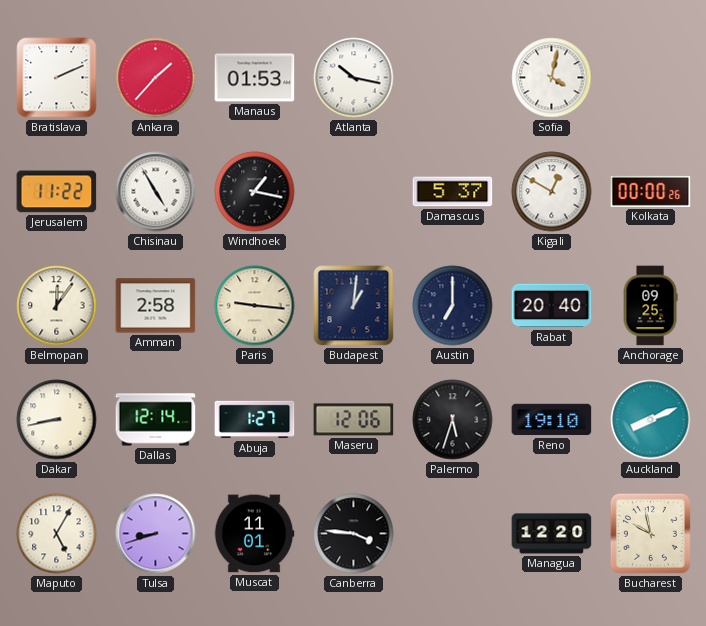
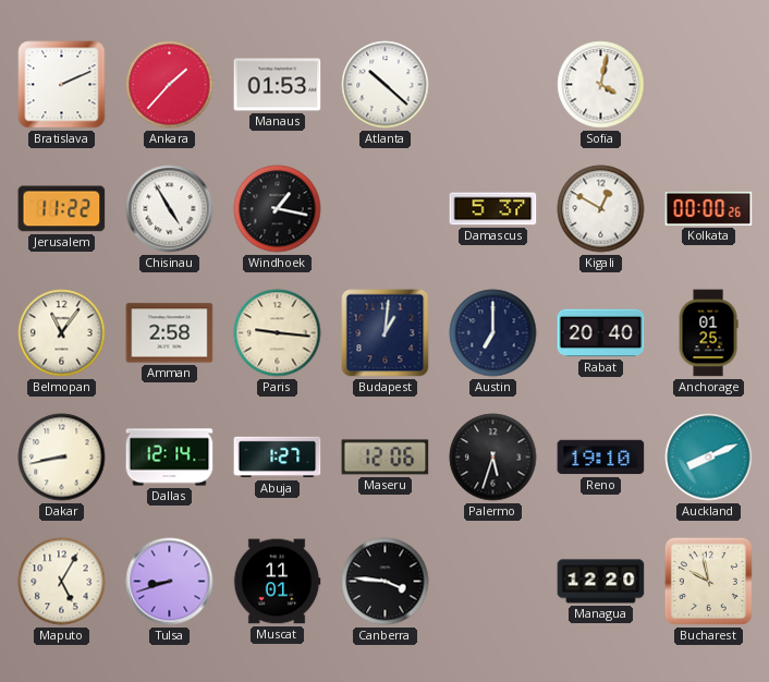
Atlanta: 10:17 -> 10:22 (386, 85)
Belmopan: 12:06 -> 11:06 (62, 333)
Anchorage: 09:25 -> 01:25 (708, 333)
